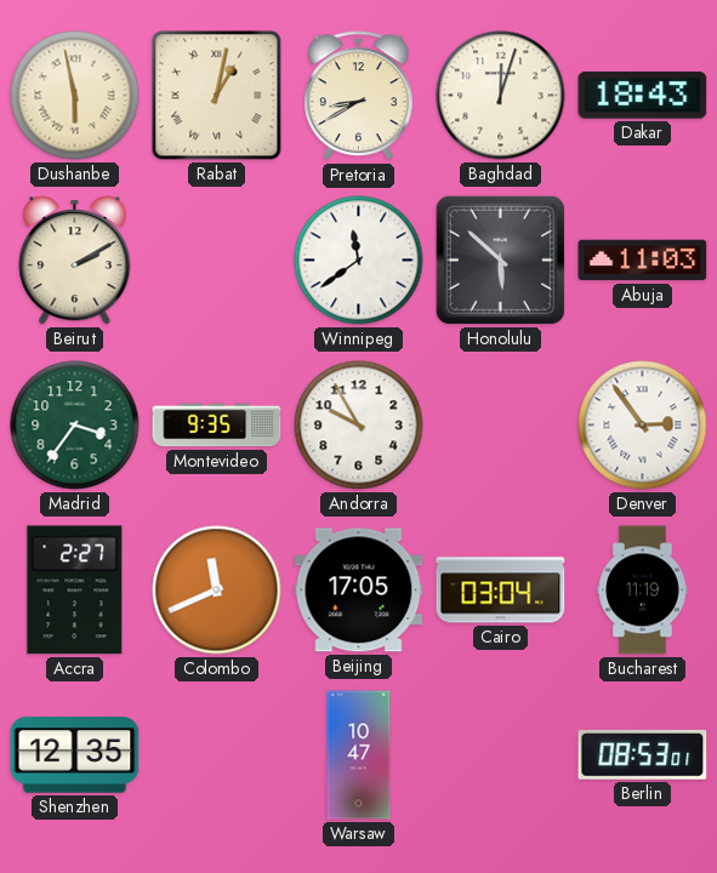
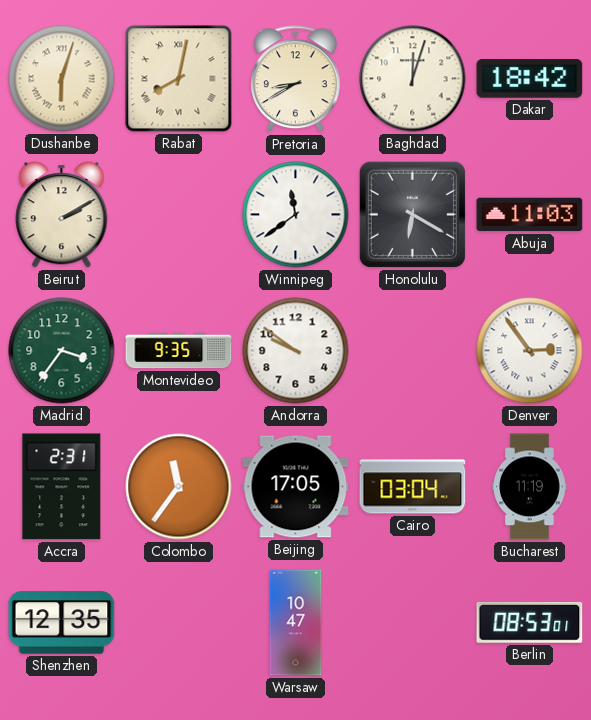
Dushanbe: 5:58 -> 6:03 (62, 79)
Rabat: 1:02 -> 8:02 (179, 79)
Dakar: 18:43 -> 18:42 (530, 79)
Honolulu: 5:52 -> 6:20 (412, 214)
Andorra: 9:55 -> 9:51 (296, 351)
Accra: 2:27 -> 2:31 (62, 487)
Colombo: 11:41 -> 11:36 (179, 487)
